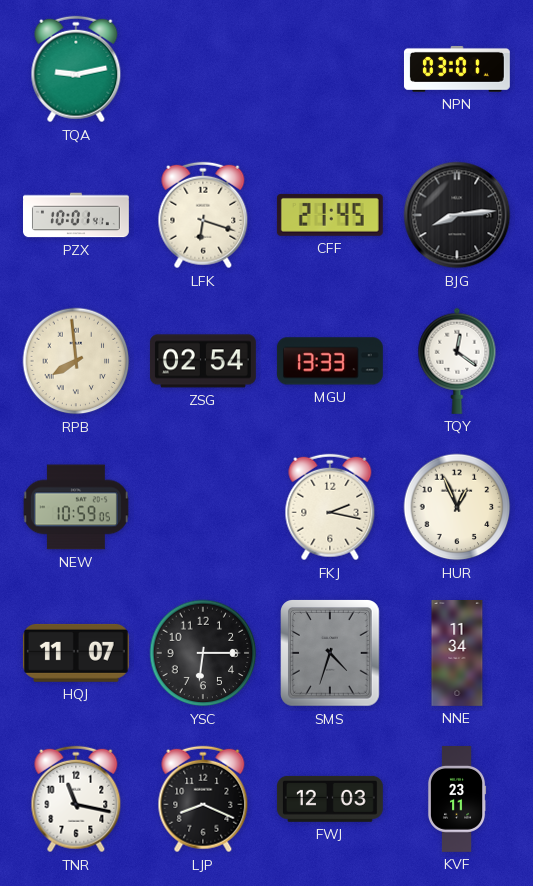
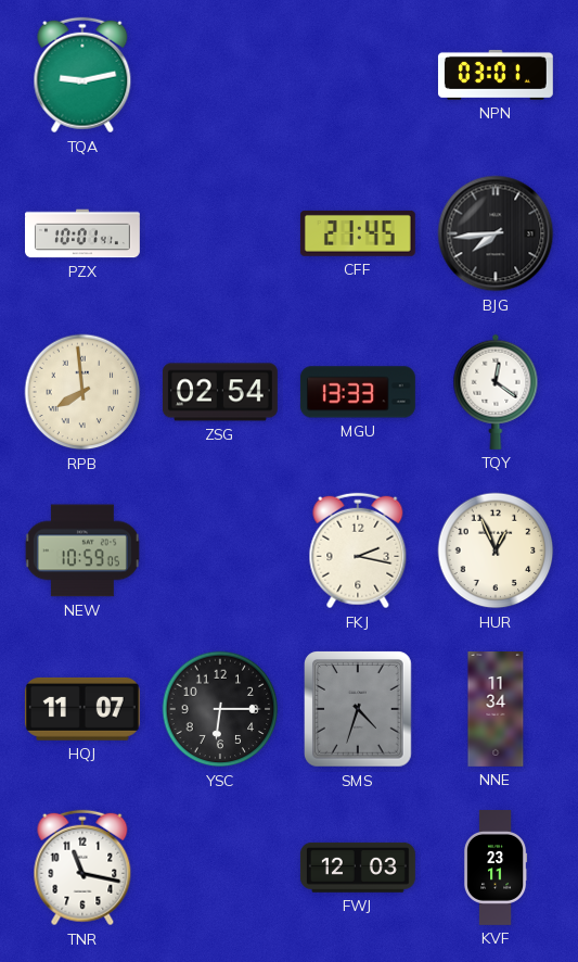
LFK: 6:18 -> none (203, 215)
BJG: 8:14 -> 7:44 (496, 233)
LJP: 8:19 -> none (203, 799)
